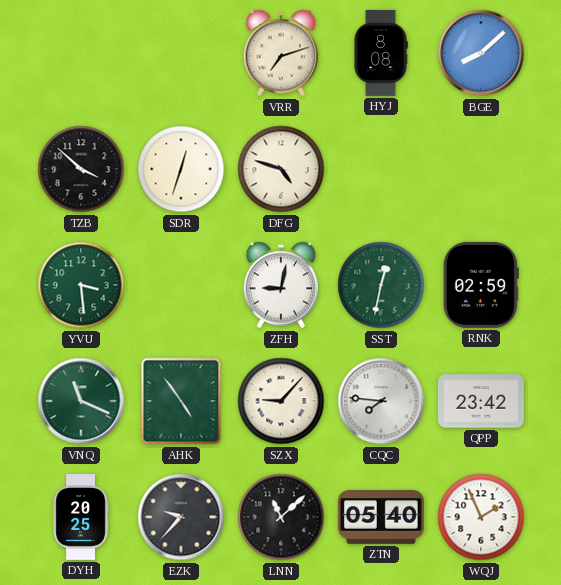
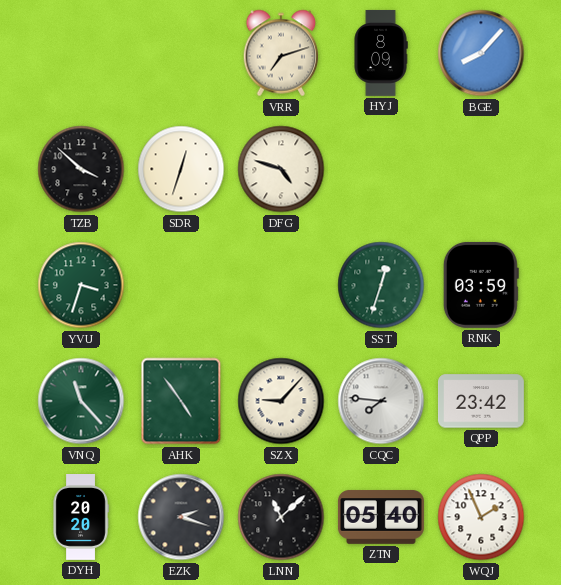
HYJ: 8:08 -> 8:09 (381, 53)
BGE: 8:08 -> 8:07 (481, 53)
YVU: 3:29 -> 3:33 (81, 285)
ZFH: 9:02 -> none (281, 285)
SST: 12:32 -> 12:33 (381, 285)
RNK: 02:59 -> 03:59 (481, 285)
VNQ: 11:19 -> 11:23 (81, 401)
DYH: 20:25 -> 20:20 (81, 518)
EZK: 9:37 -> 2:18 (181, 517)
